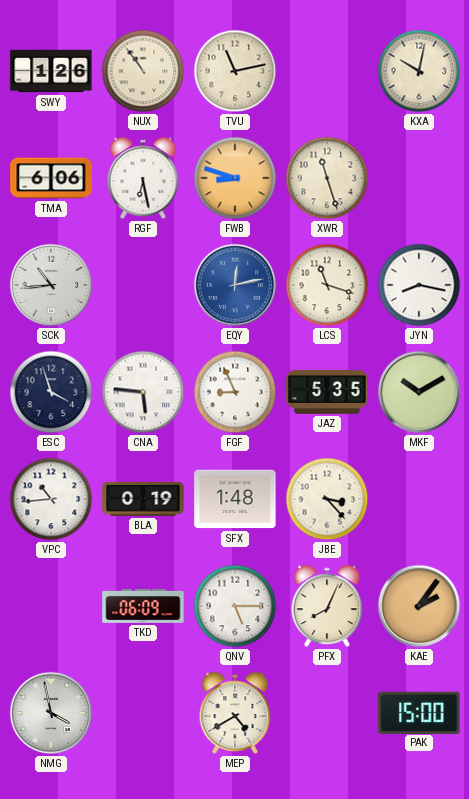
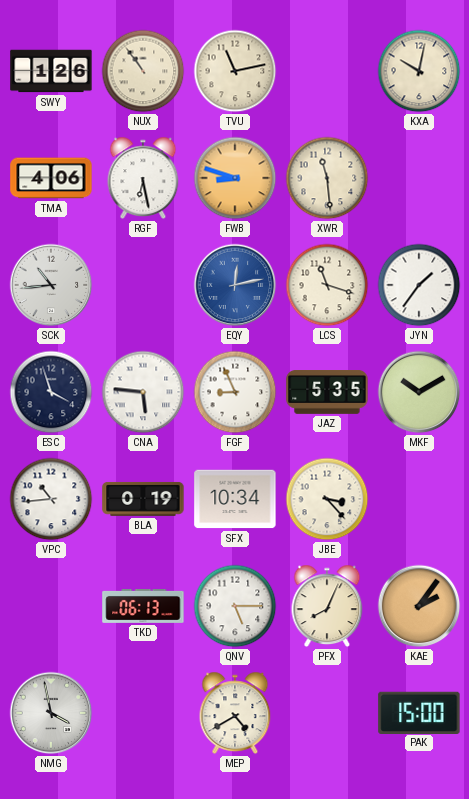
TMA: 6:06 -> 4:06 (51, 178)
XWR: 11:27 -> 11:29 (327, 178)
JYN: 8:17 -> 1:36 (419, 285)
SFX: 1:48 -> 10:34 (235, 499)
TKD: 06:09 -> 06:13 (143, 607)
